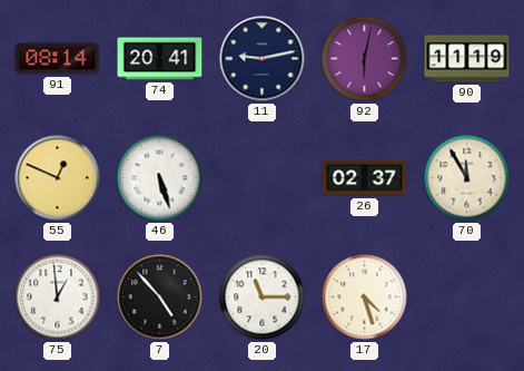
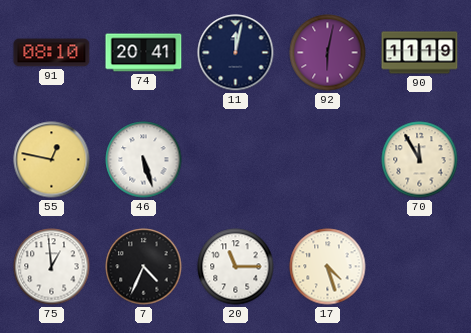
91: 08:14 -> 08:10 (52, 53)
11: 9:13 -> 12:02 (236, 53)
55: 12:49 -> 12:47 (52, 160)
26: 02:37 -> none (365, 178)
7: 4:53 -> 4:34 (144, 267)
